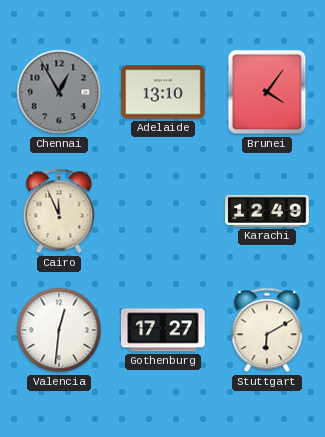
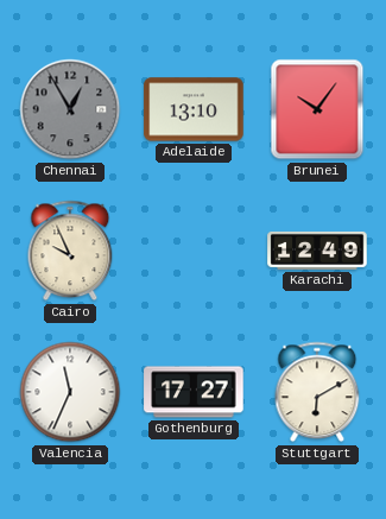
Brunei: 4:06 -> 10:06 (317, 109)
Cairo: 11:56 -> 9:56 (70, 251)
Valencia: 12:31 -> 11:34 (70, 392)
